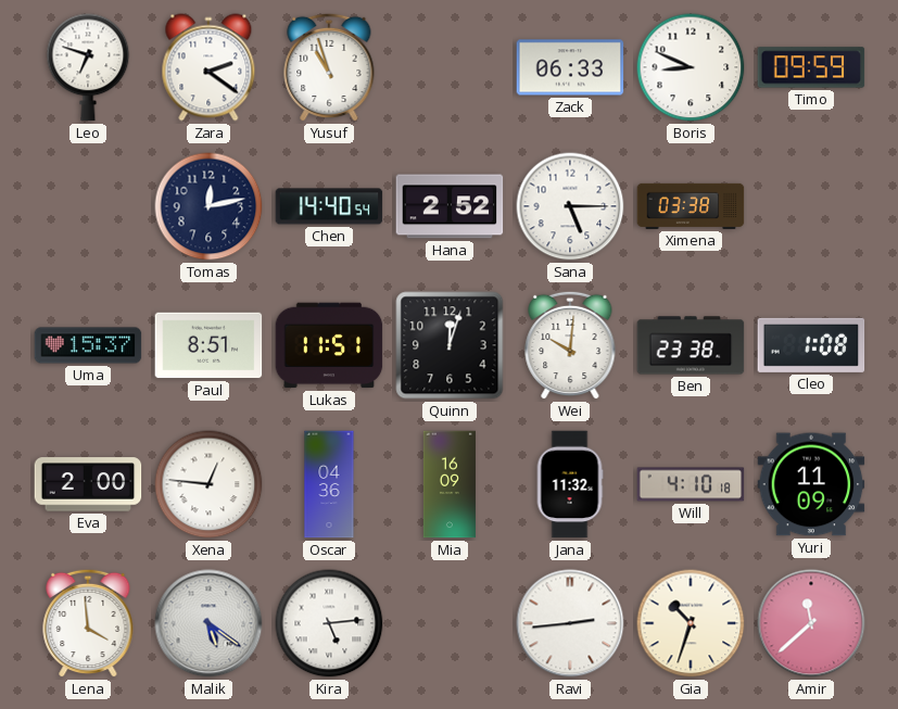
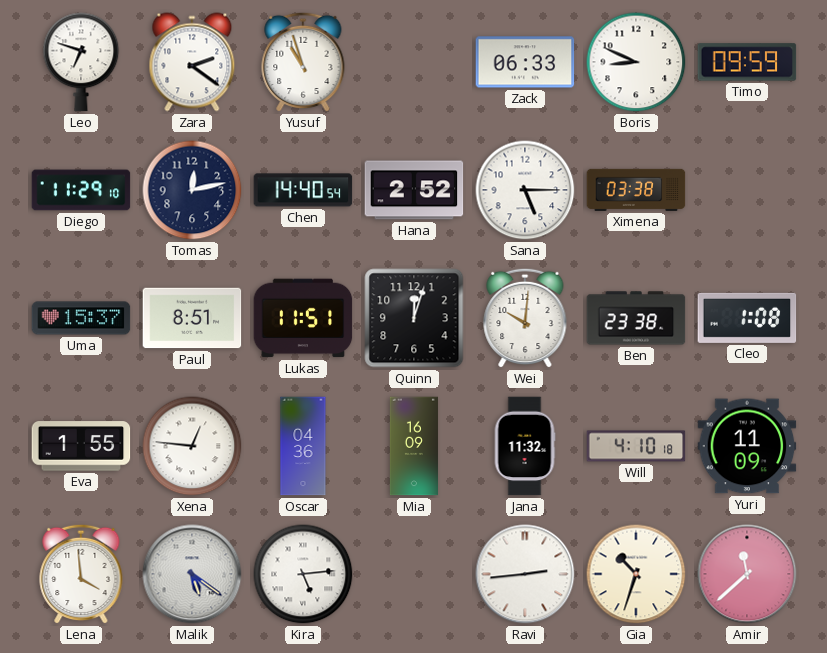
Diego: none -> 11:29 (81, 190)
Eva: 2:00 -> 1:55 (81, 446)
